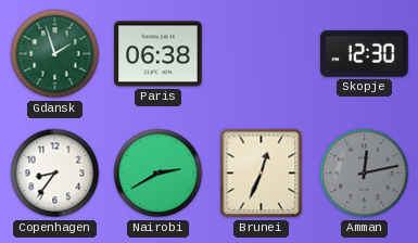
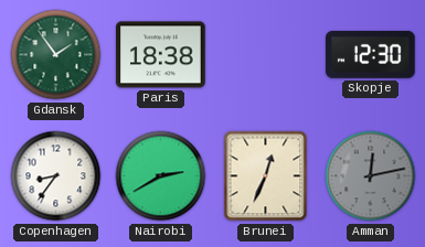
Gdansk: 1:57 -> 1:54 (56, 55)
Paris: 06:38 -> 18:38 (161, 55)
